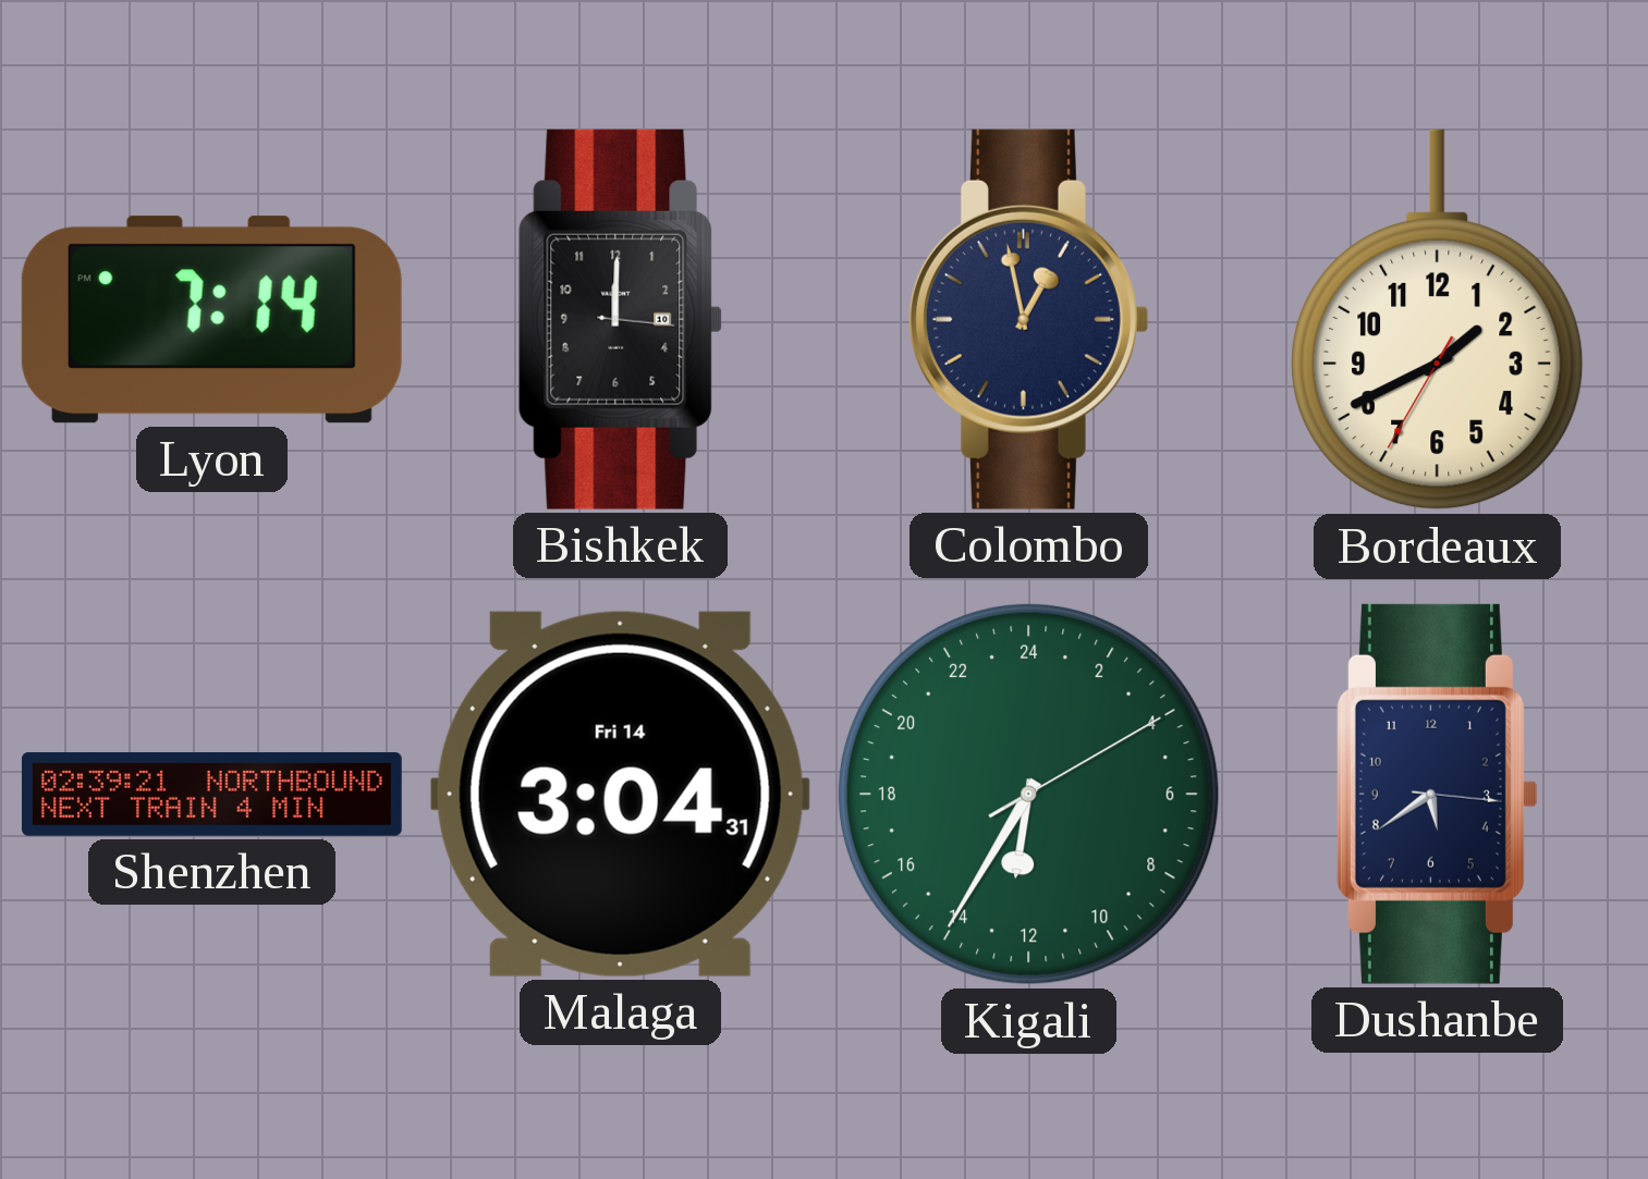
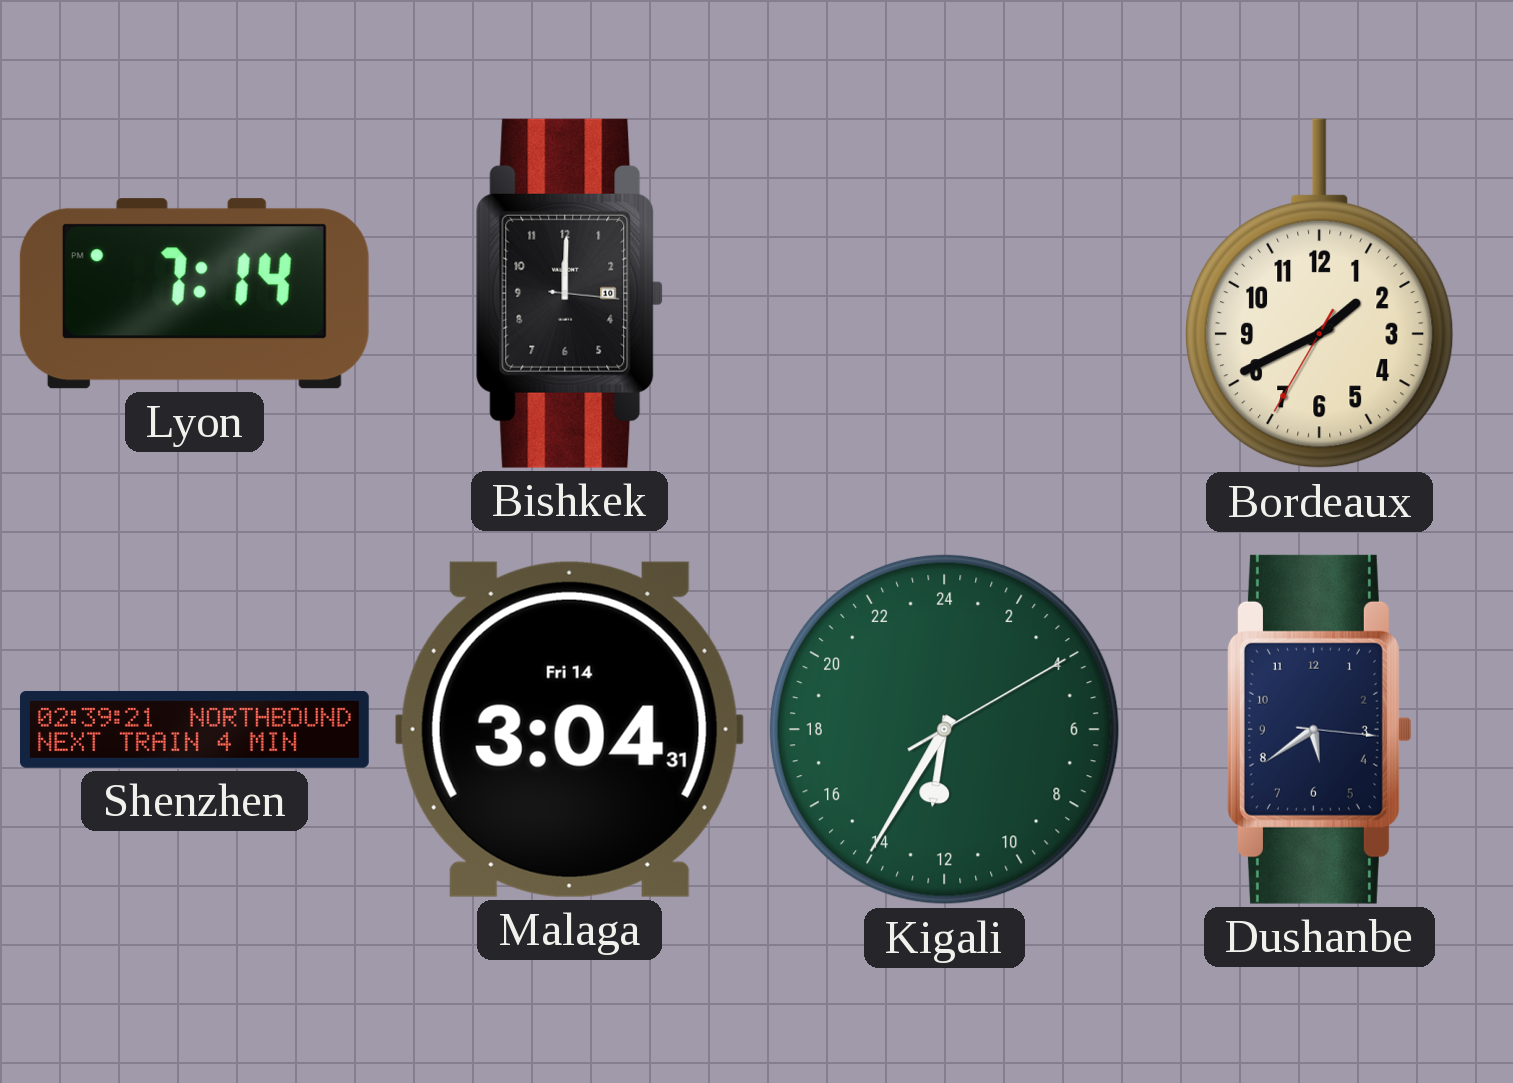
Colombo: 12:58 -> none (1028, 319)
